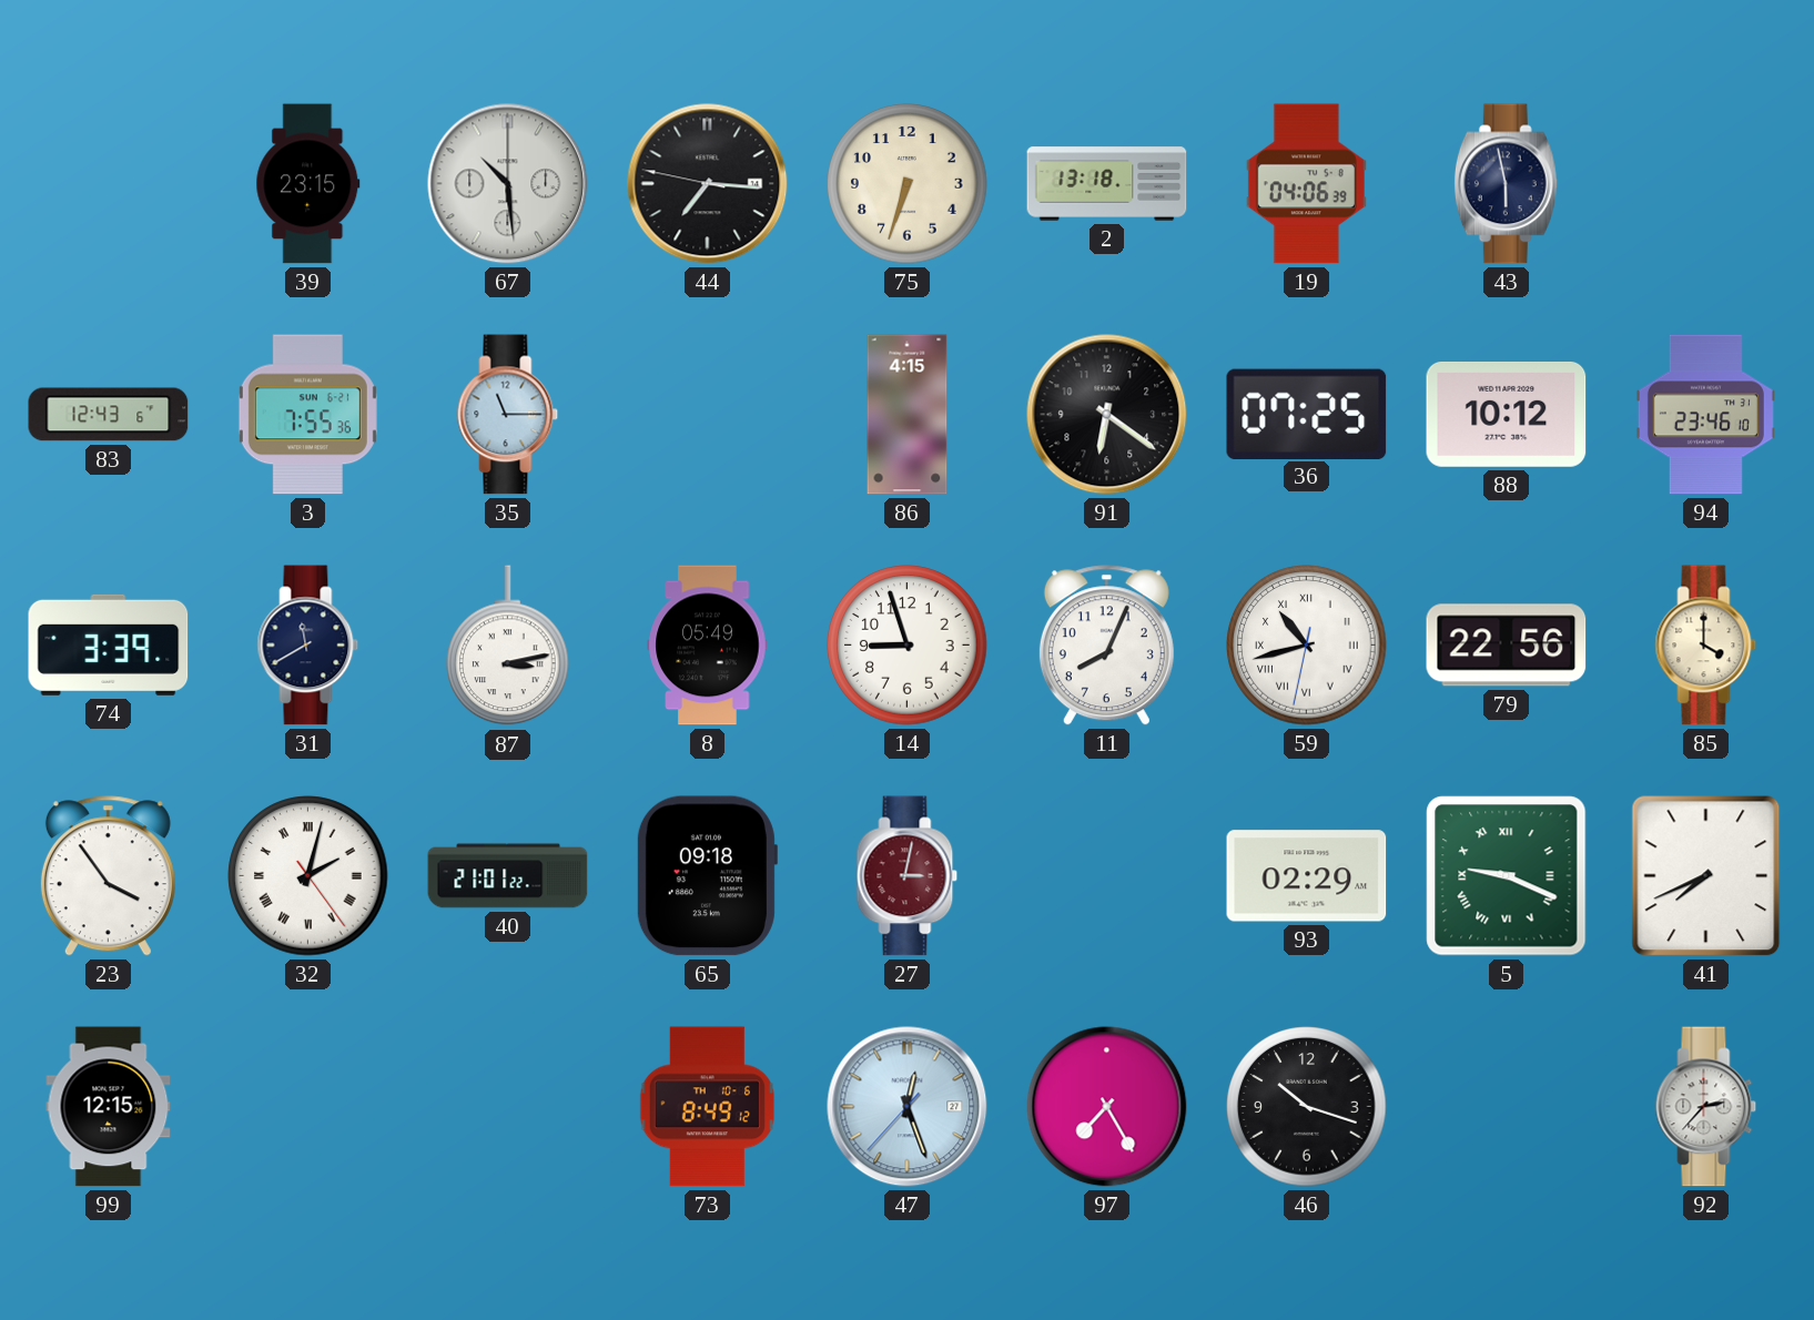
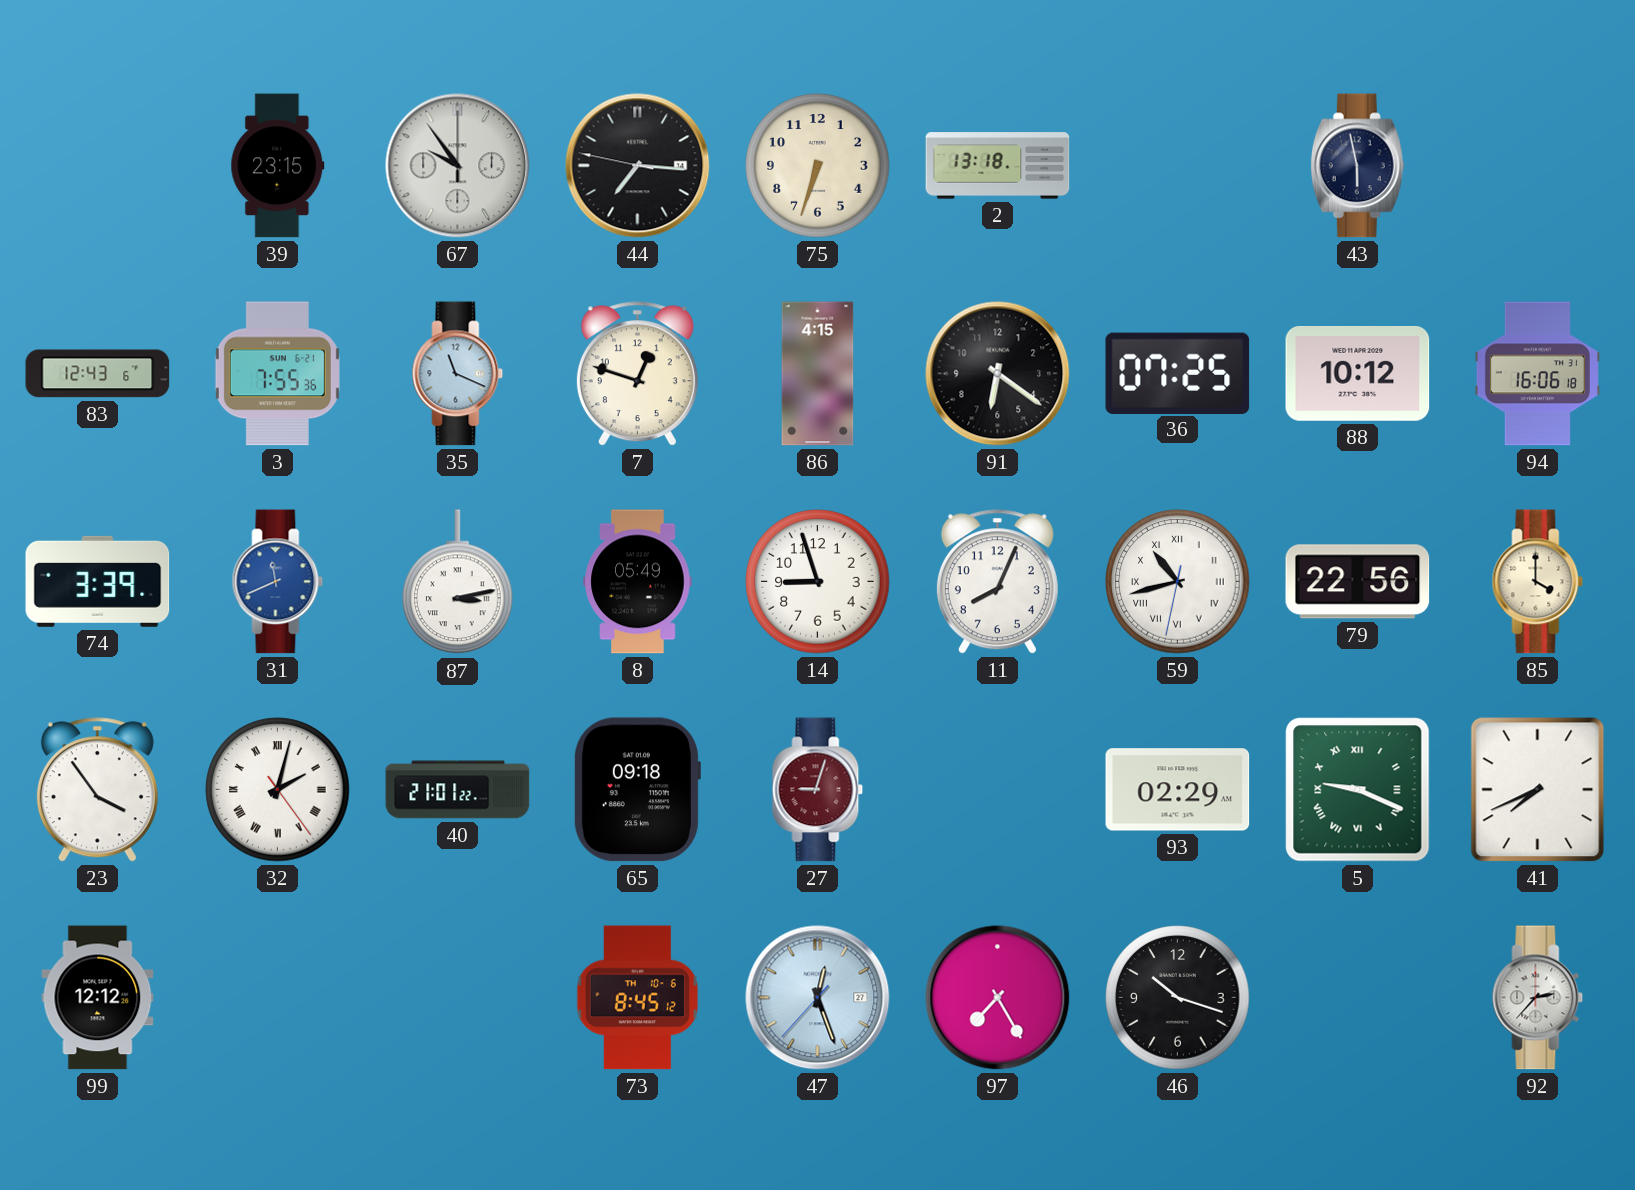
67: 10:29 -> 9:54 (458, 166)
19: 04:06 -> none (1306, 184)
35: 11:15 -> 11:19 (458, 374)
7: none -> 12:48 (637, 374)
94: 23:46 -> 16:06 (1537, 374)
31: 11:40 -> 11:41 (278, 582)
31 dial: navy -> blue (278, 582)
27: 3:02 -> 9:03 (818, 790)
99: 12:15 -> 12:12 (98, 998)
73: 8:49 -> 8:45 (637, 998)
